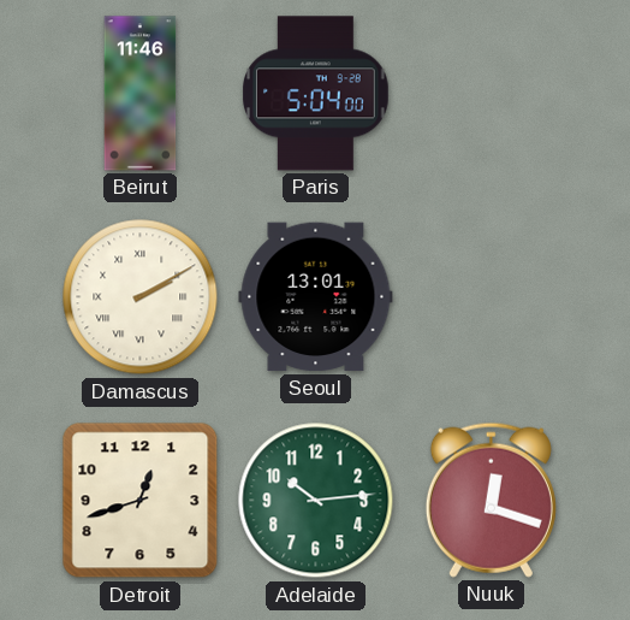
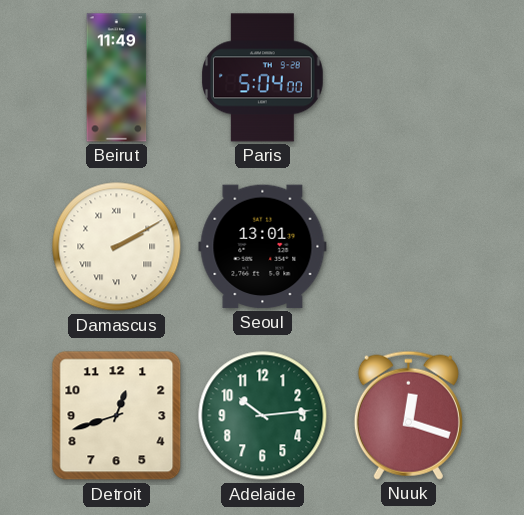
Beirut: 11:46 -> 11:49 (117, 78)
